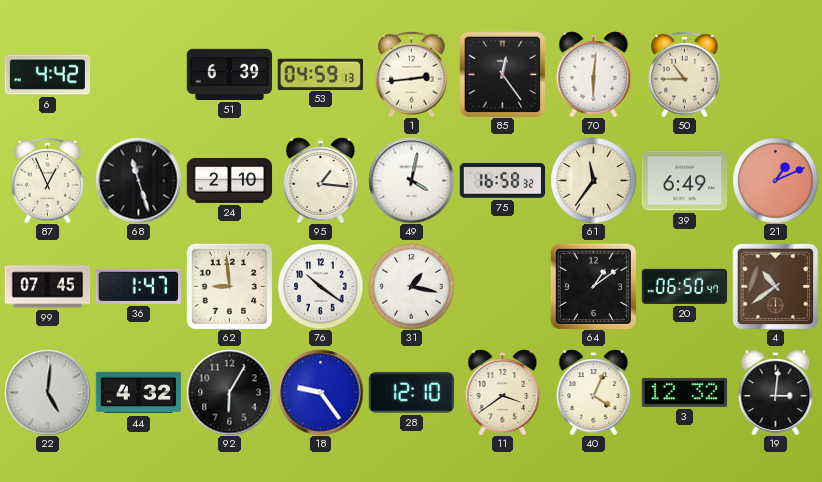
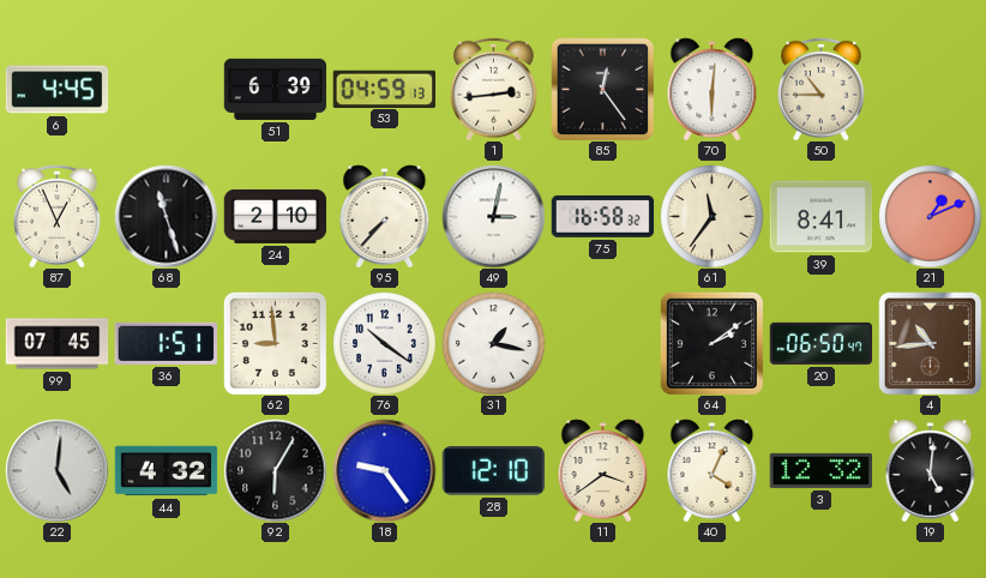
6: 4:42 -> 4:45 (56, 90)
95: 1:16 -> 7:37 (385, 216)
49: 4:02 -> 3:02 (493, 216)
39: 6:49 -> 8:41 (820, 217)
36: 1:47 -> 1:51 (166, 343)
64: 1:09 -> 2:09 (711, 343)
4: 10:39 -> 10:44 (930, 343)
19: 3:01 -> 5:01 (931, 470)
